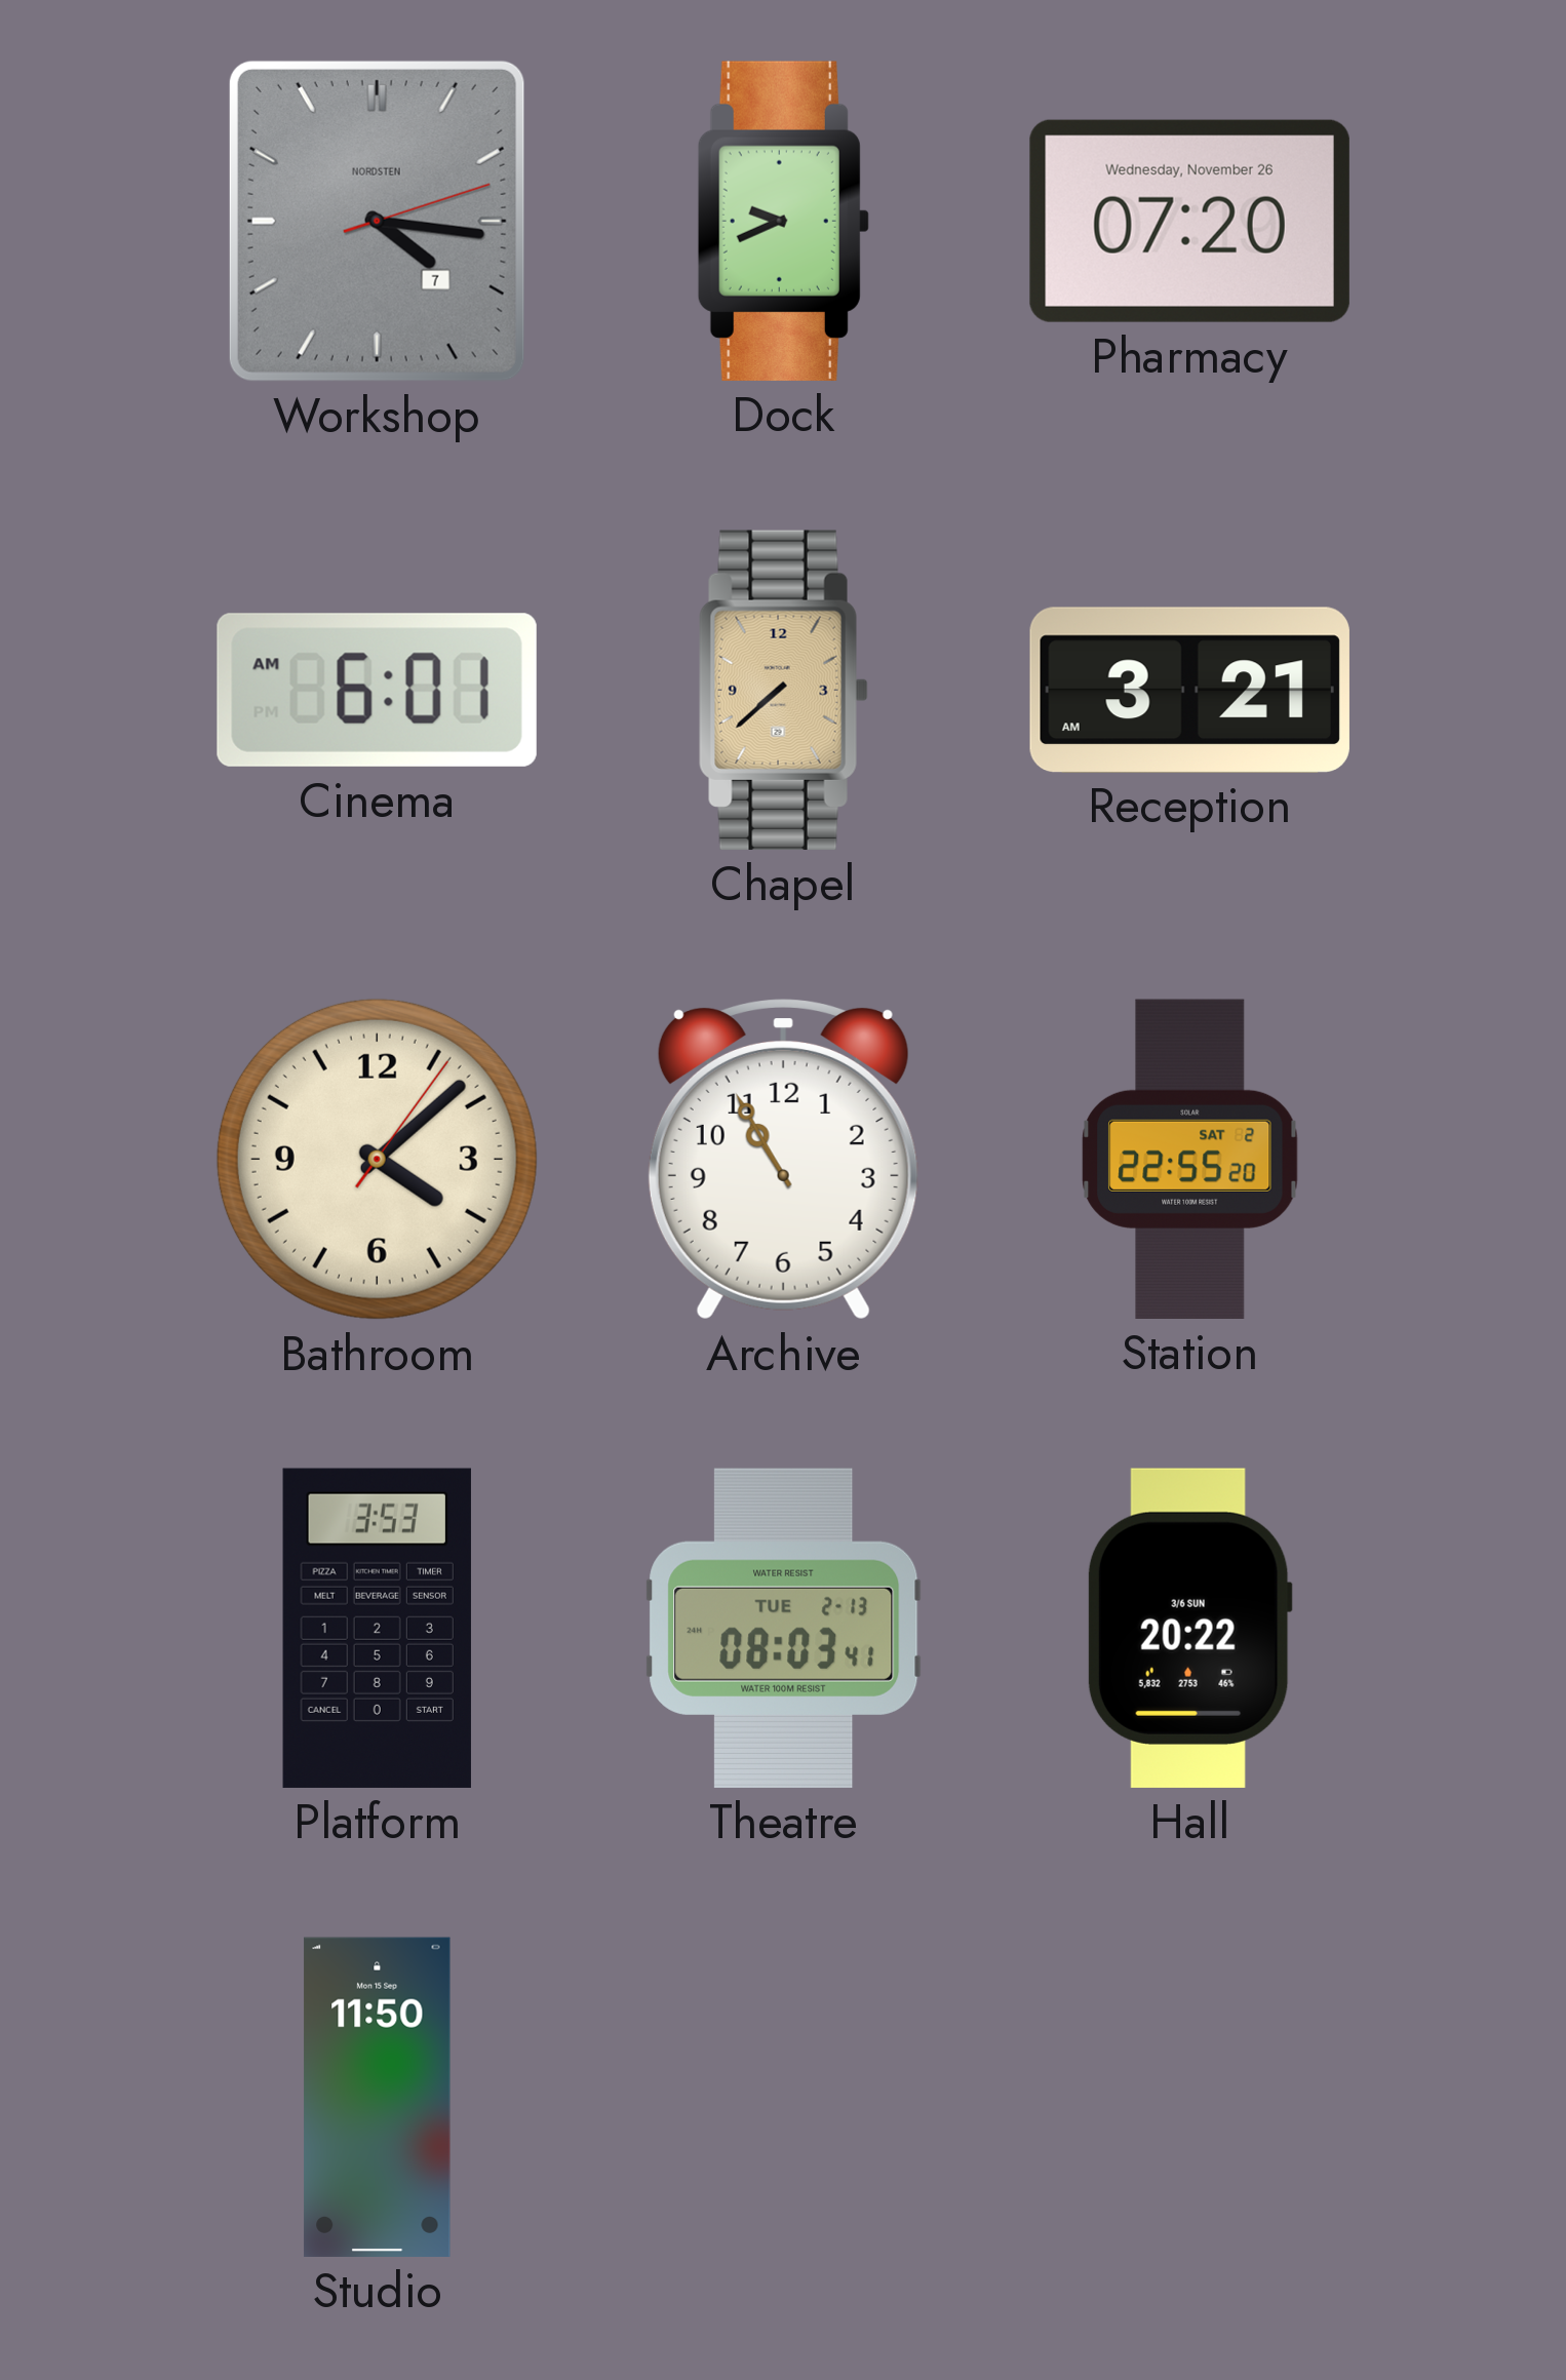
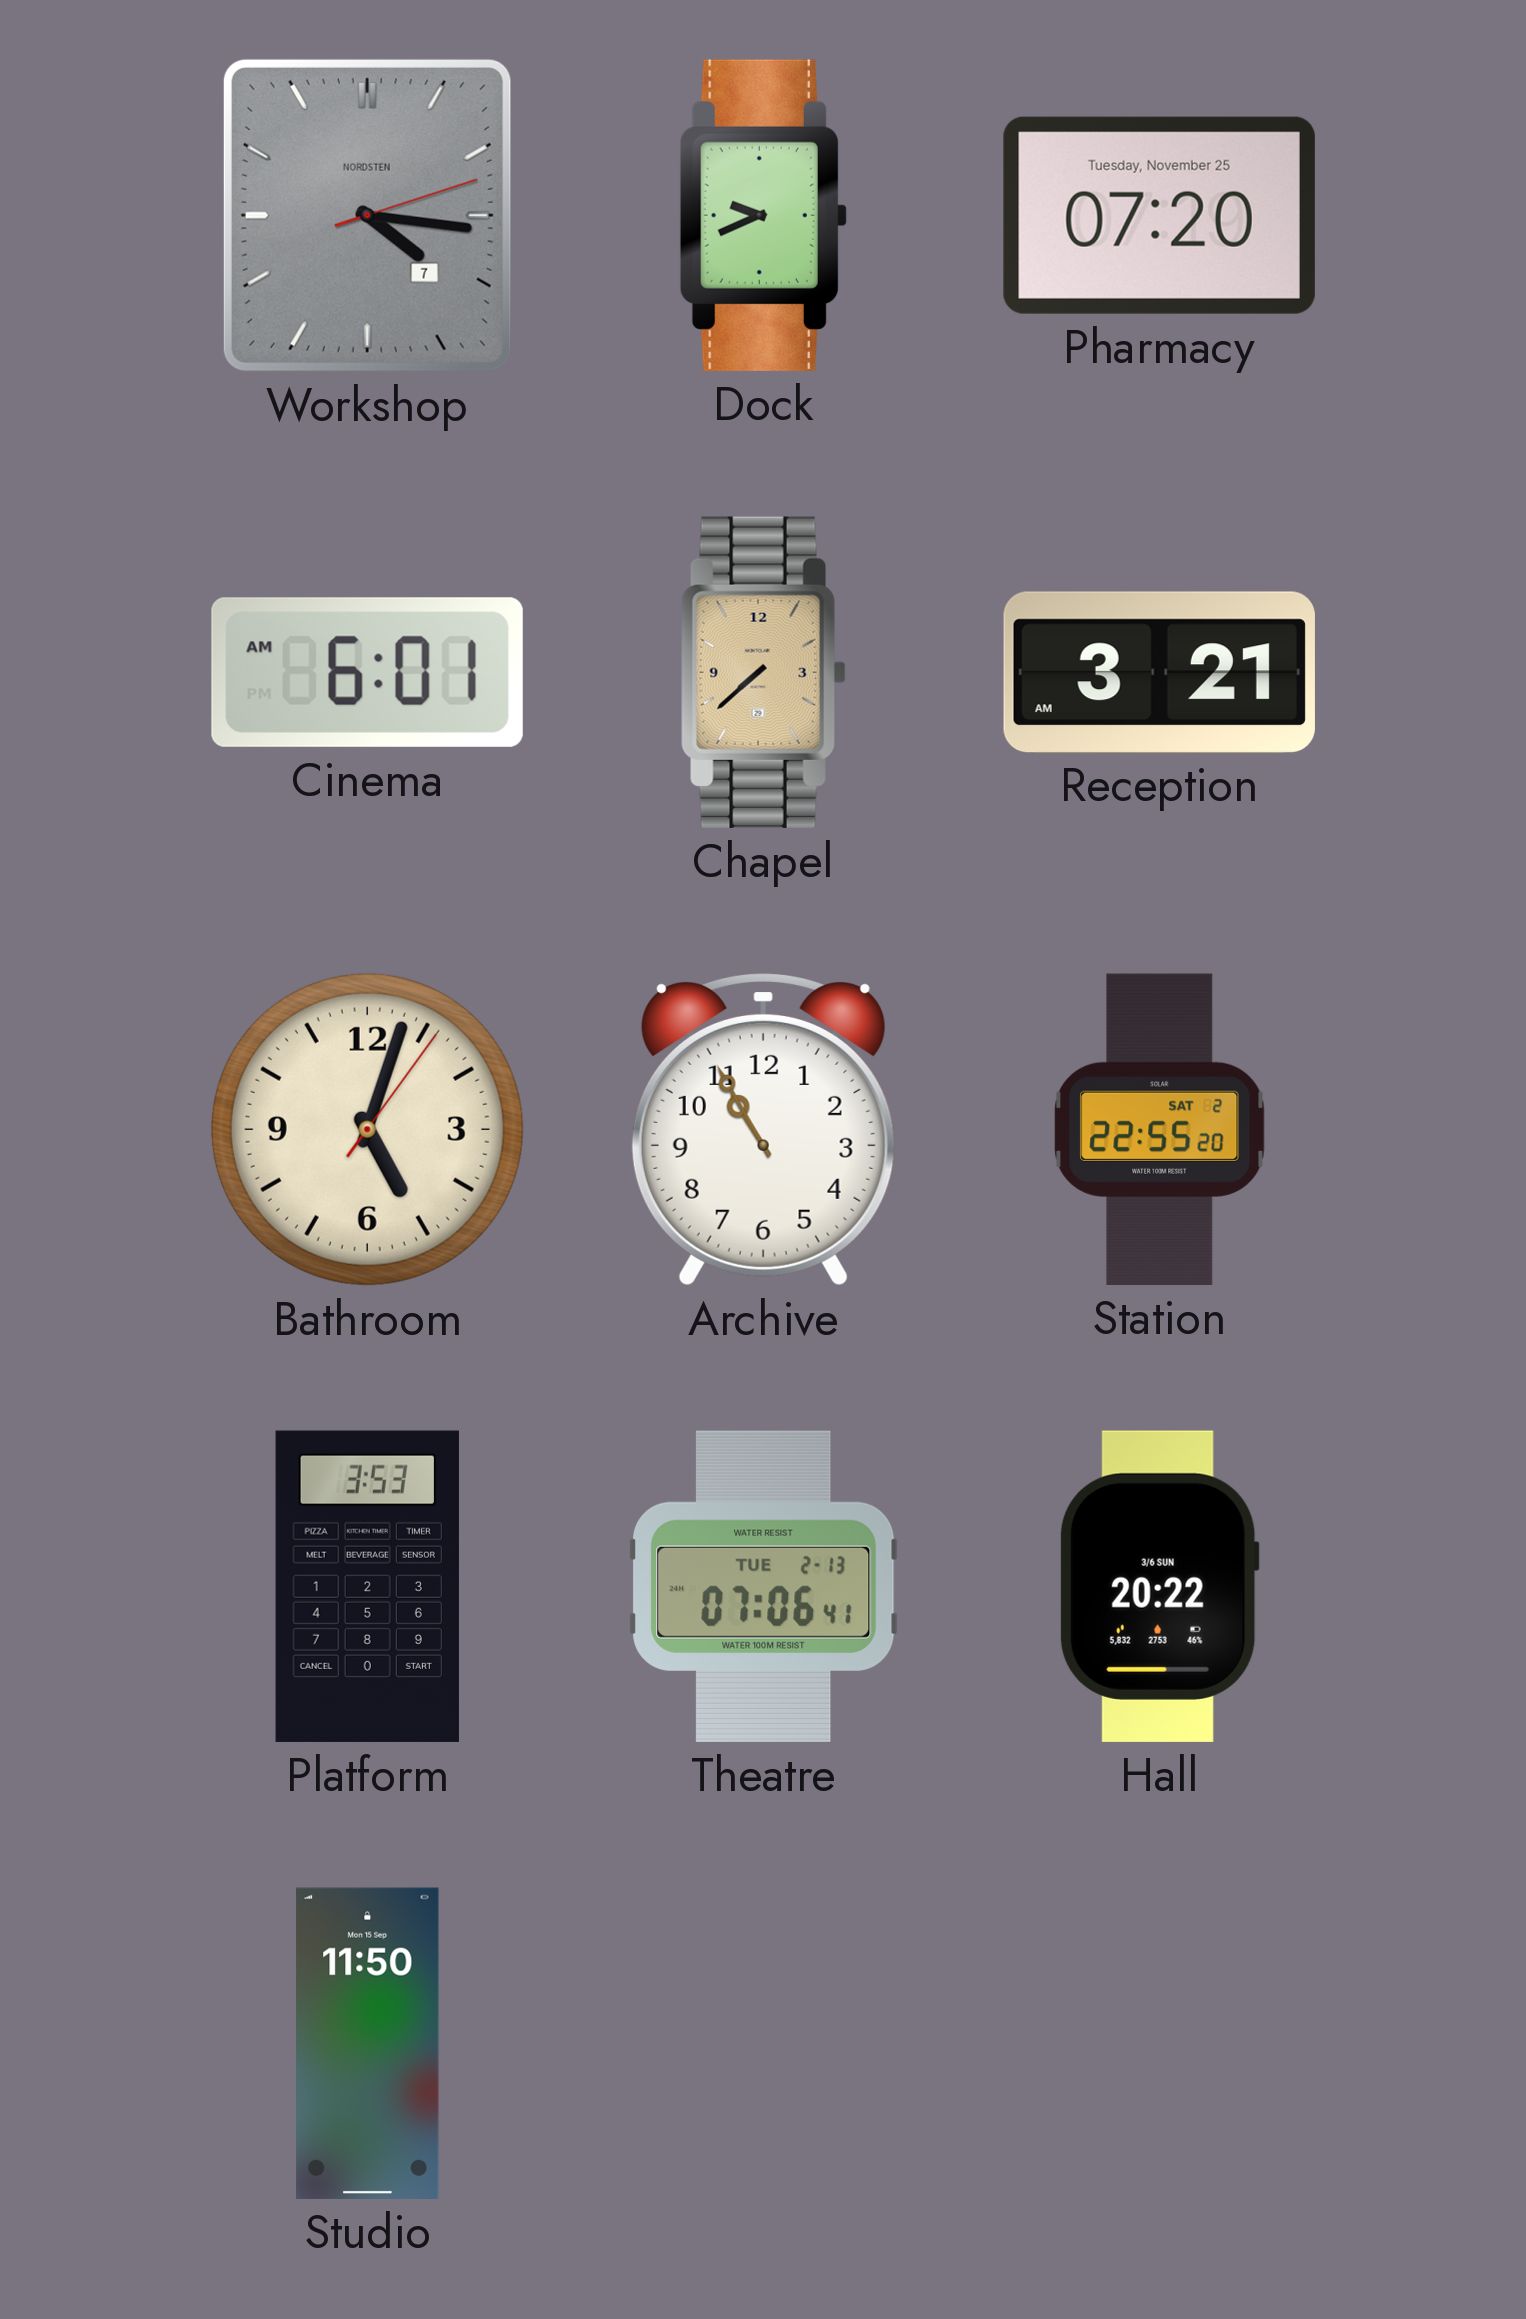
Pharmacy date: Wednesday, November 26 -> Tuesday, November 25 (1159, 215)
Bathroom: 4:08 -> 5:03 (367, 1129)
Theatre: 08:03 -> 07:06 (764, 1586)
